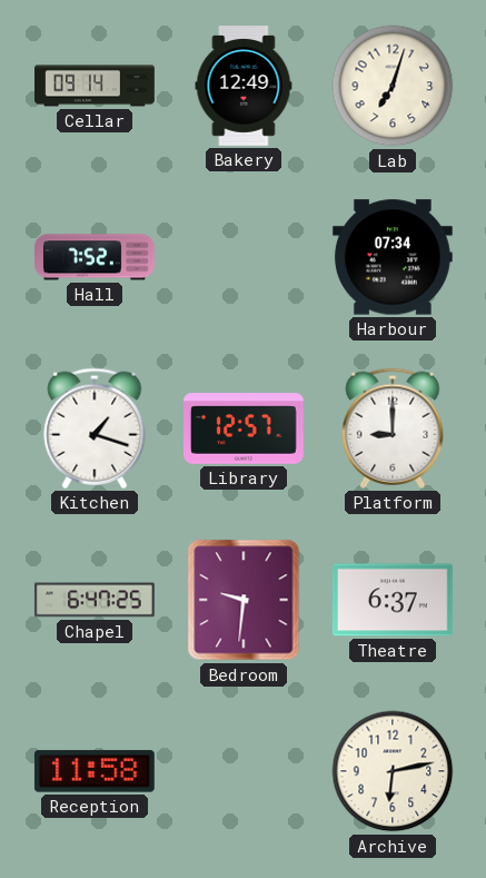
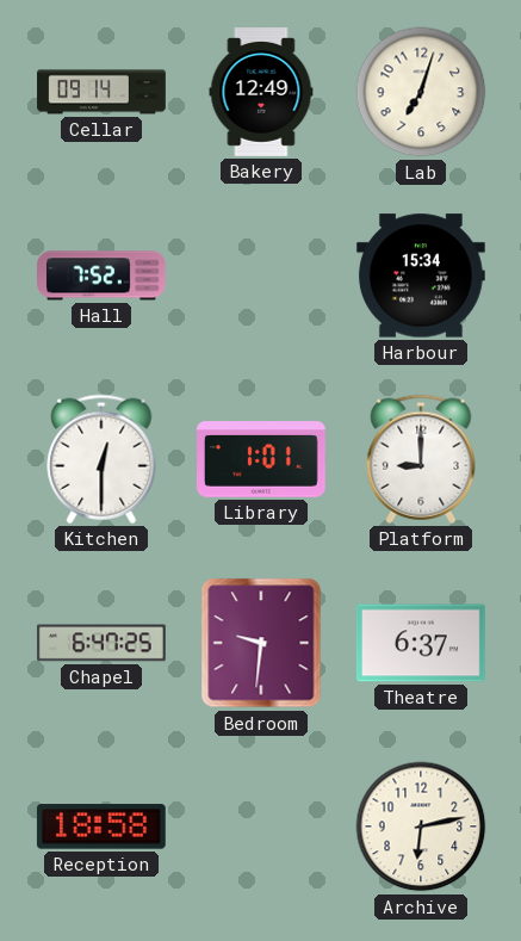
Harbour: 07:34 -> 15:34 (421, 276)
Kitchen: 1:18 -> 12:30 (101, 459)
Library: 12:57 -> 1:01 (262, 459)
Reception: 11:58 -> 18:58 (101, 827)
